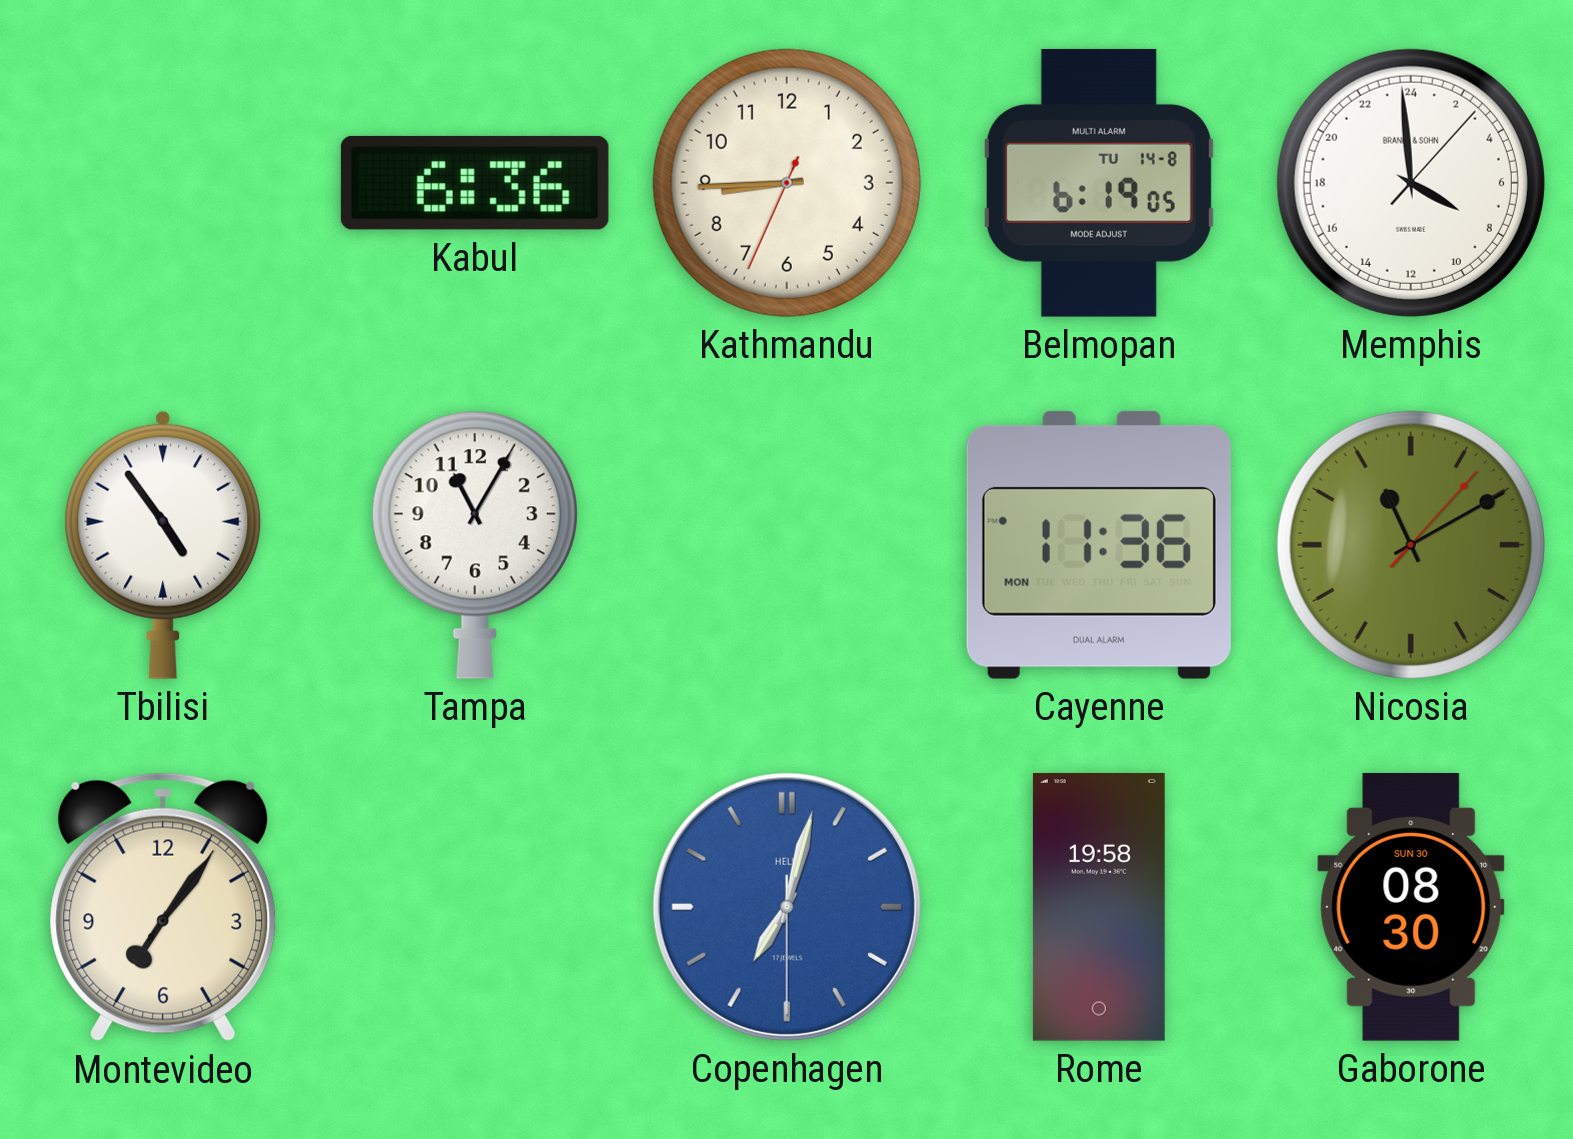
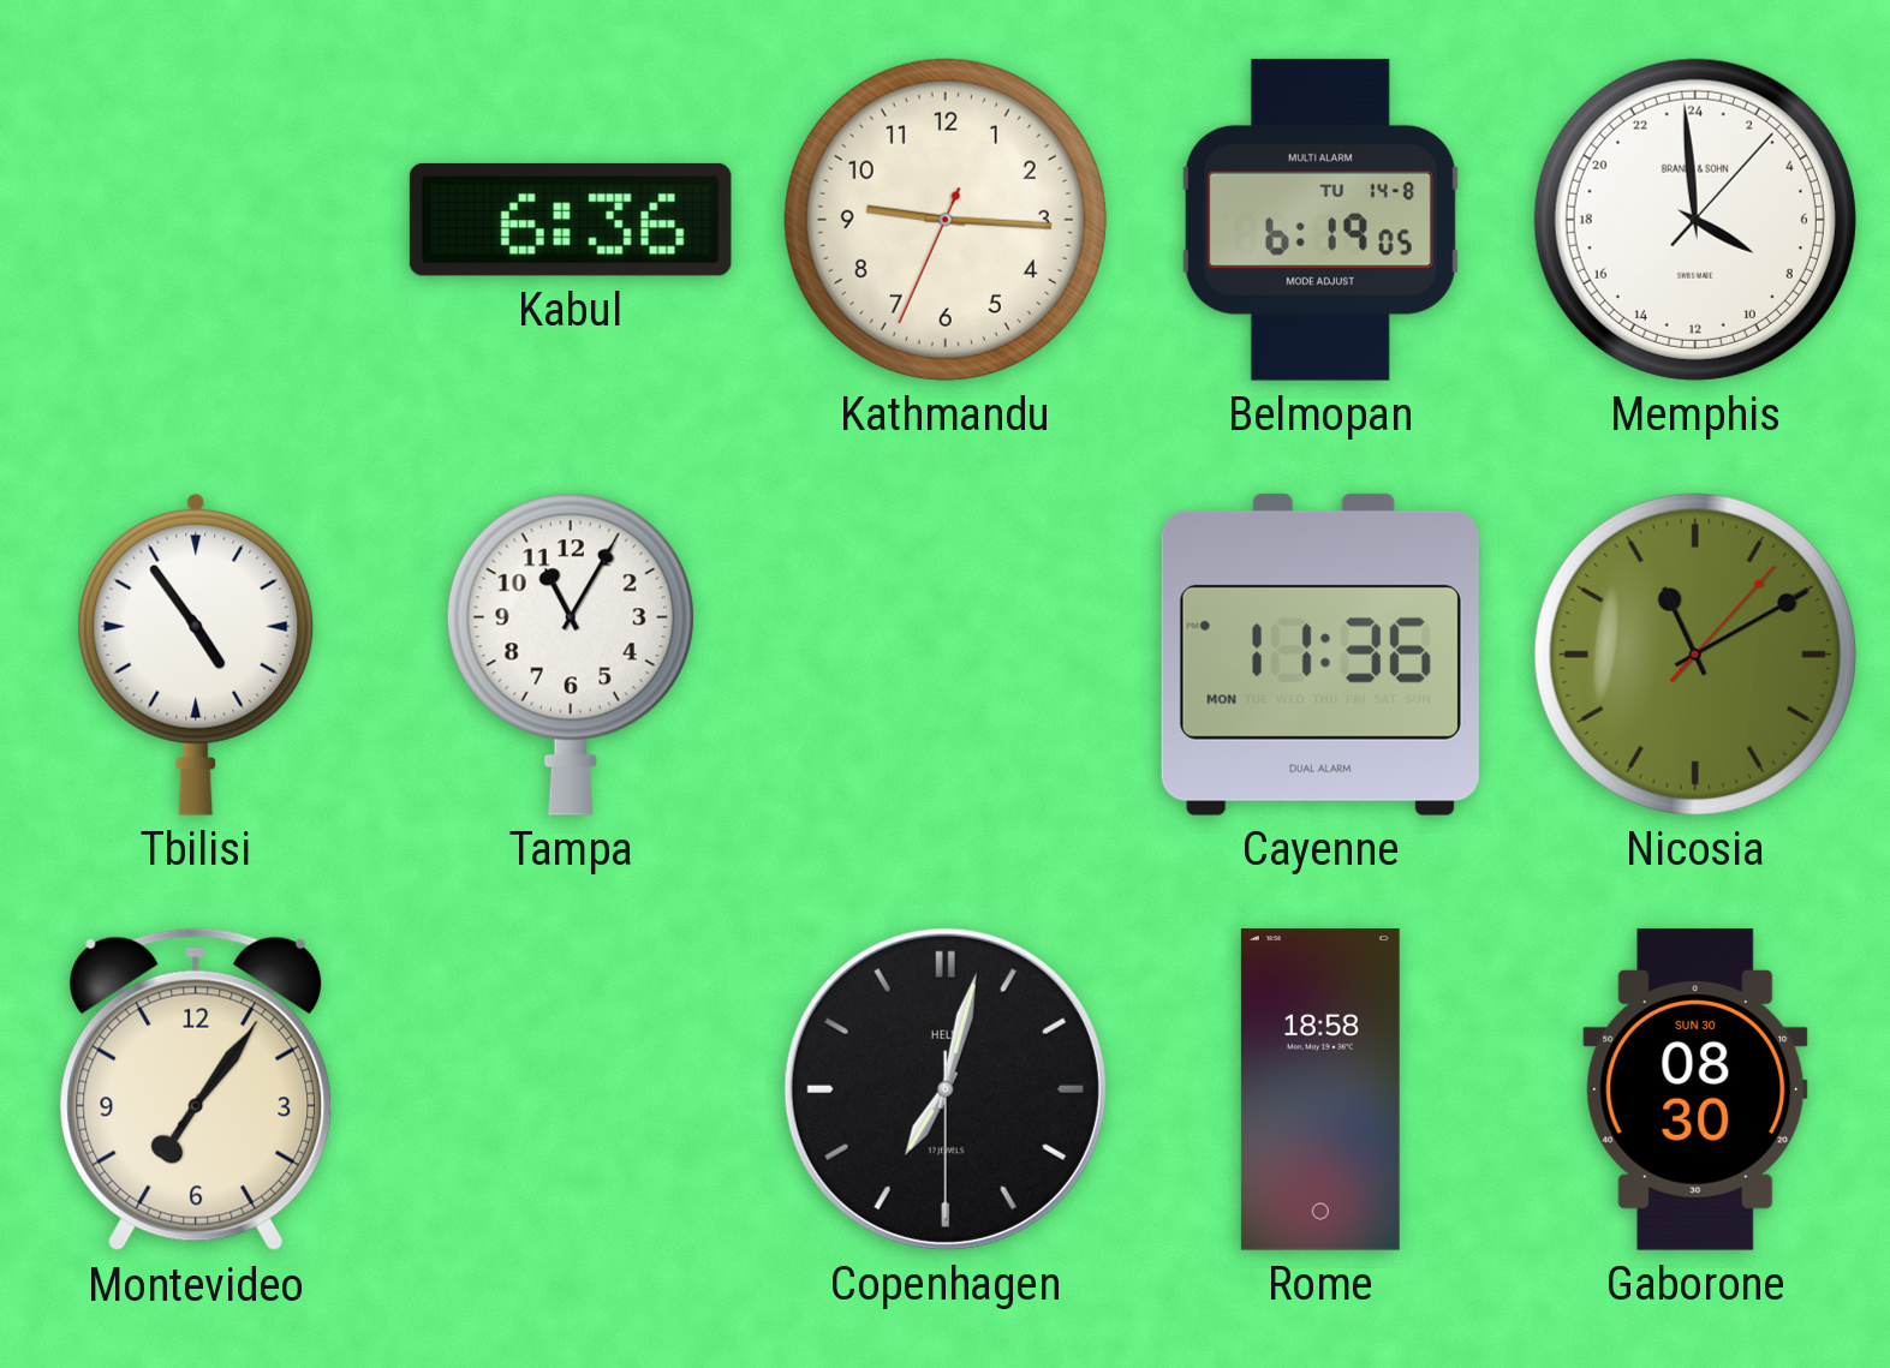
Kathmandu: 8:44 -> 9:15 (946, 220)
Copenhagen dial: blue -> black (946, 1089)
Rome: 19:58 -> 18:58 (1320, 1089)
